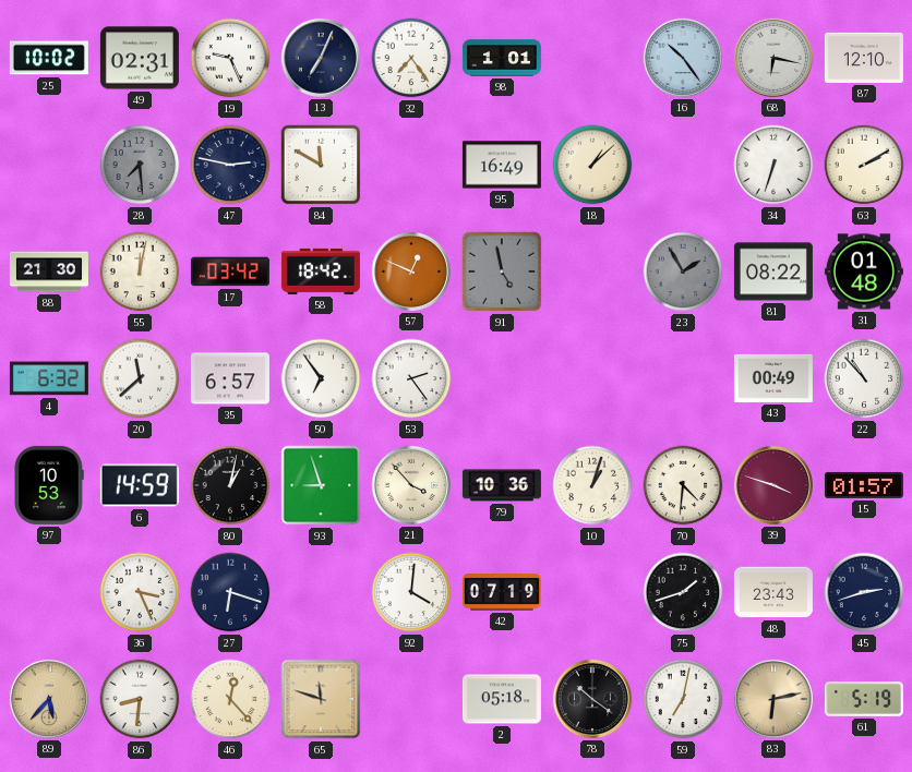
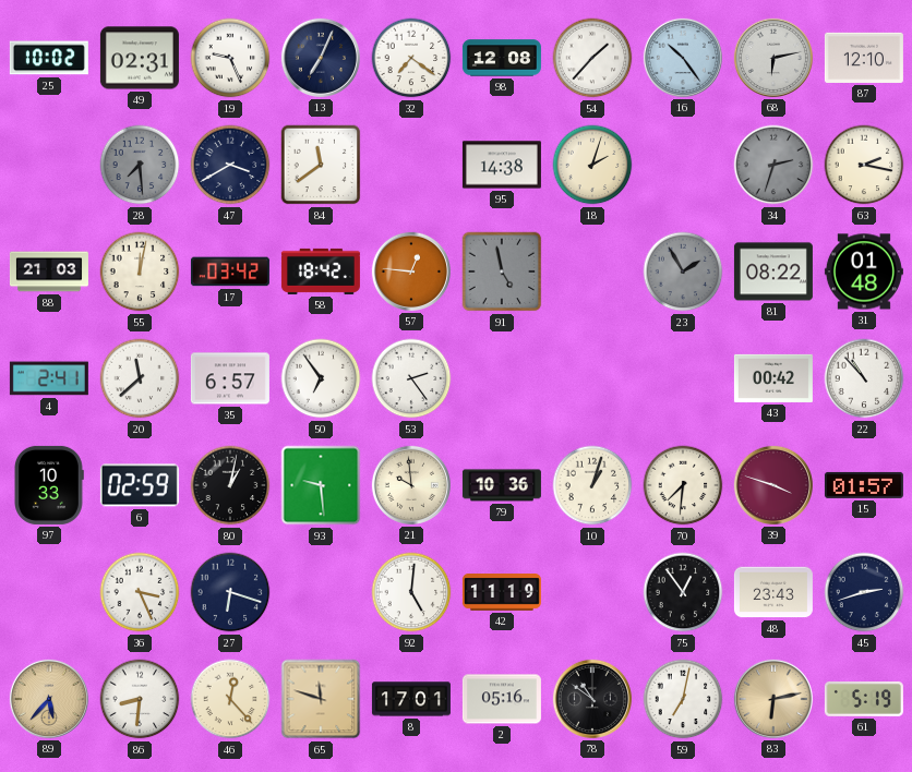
32: 7:24 -> 7:21 (411, 58)
98: 1:01 -> 12:08 (502, 58)
54: none -> 1:37 (592, 58)
68: 6:17 -> 6:13 (773, 58)
47: 2:47 -> 3:40 (230, 165)
84: 11:50 -> 11:39 (321, 165)
95: 16:49 -> 14:38 (502, 165)
18: 1:08 -> 2:03 (592, 165)
34: 6:33 -> 2:33 (773, 165)
34 dial: white -> grey (773, 165)
63: 2:10 -> 2:17 (864, 165)
88: 21:30 -> 21:03 (49, 272)
57: 12:49 -> 12:46 (411, 272)
4: 6:32 -> 2:41 (49, 378)
43: 00:49 -> 00:42 (773, 378)
97: 10:53 -> 10:33 (49, 485)
6: 14:59 -> 02:59 (140, 485)
93: 8:57 -> 9:29 (321, 485)
21: 3:53 -> 9:59 (411, 485)
70: 4:31 -> 7:31 (683, 485)
92: 4:01 -> 5:01 (411, 592)
42: 07:19 -> 11:19 (502, 593)
75: 1:42 -> 12:54 (683, 592)
8: none -> 17:01 (411, 699)
2: 05:18 -> 05:16 (502, 699)
78: 10:21 -> 10:51 (592, 699)
